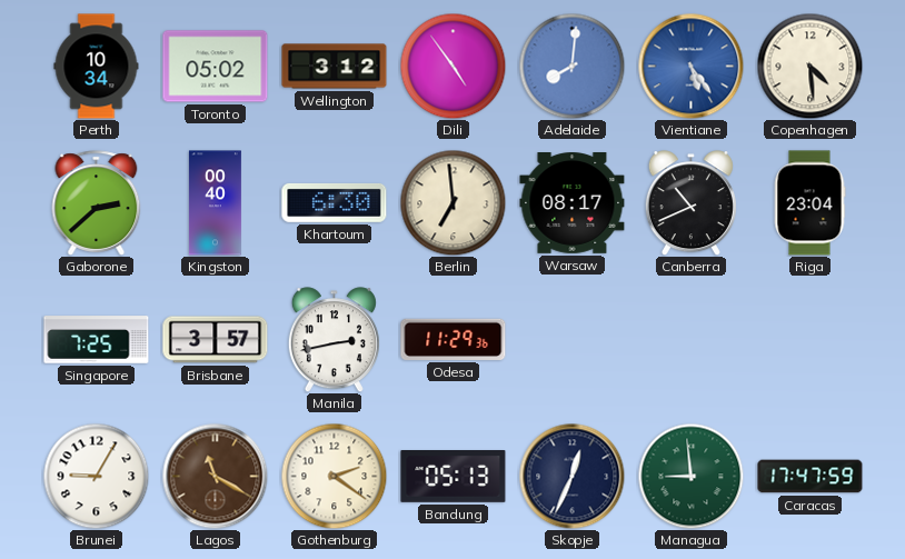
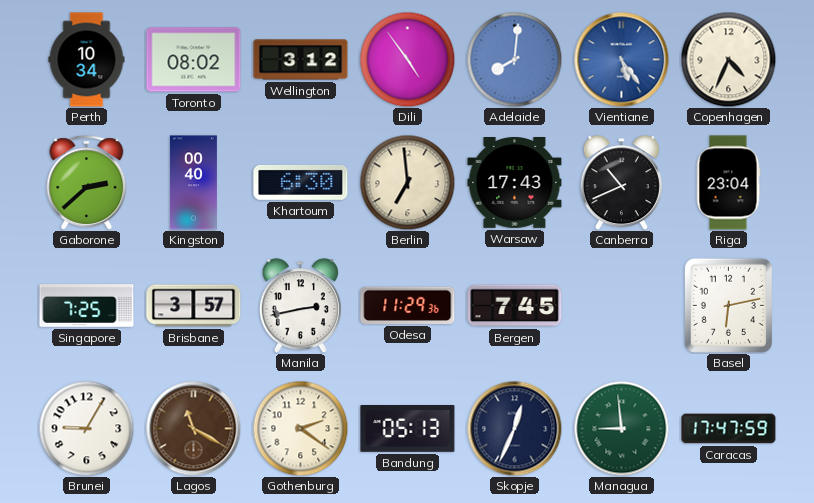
Toronto: 05:02 -> 08:02 (194, 60)
Copenhagen: 4:29 -> 4:34 (728, 59)
Warsaw: 08:17 -> 17:43 (515, 183)
Bergen: none -> 7:45 (515, 306)
Basel: none -> 6:13 (728, 305)
